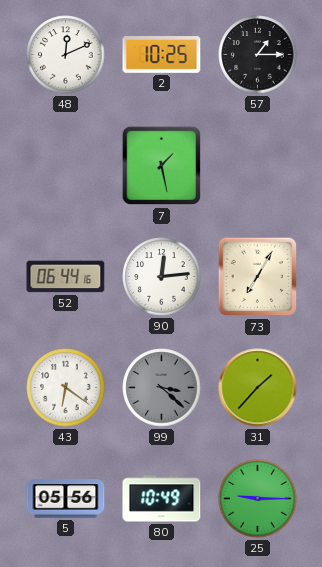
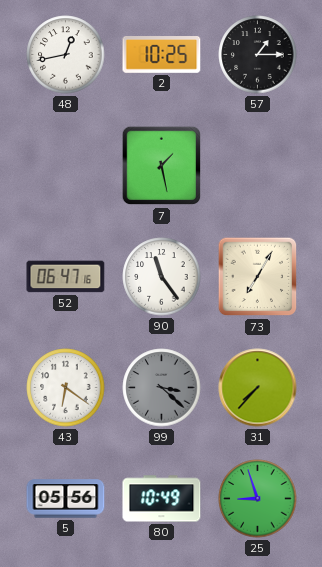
48: 12:11 -> 12:43 (66, 55)
52: 06:44 -> 06:47 (66, 277)
90: 12:14 -> 11:24 (162, 277)
31: 1:37 -> 7:37 (258, 388)
25: 9:15 -> 8:57 (258, 499)
